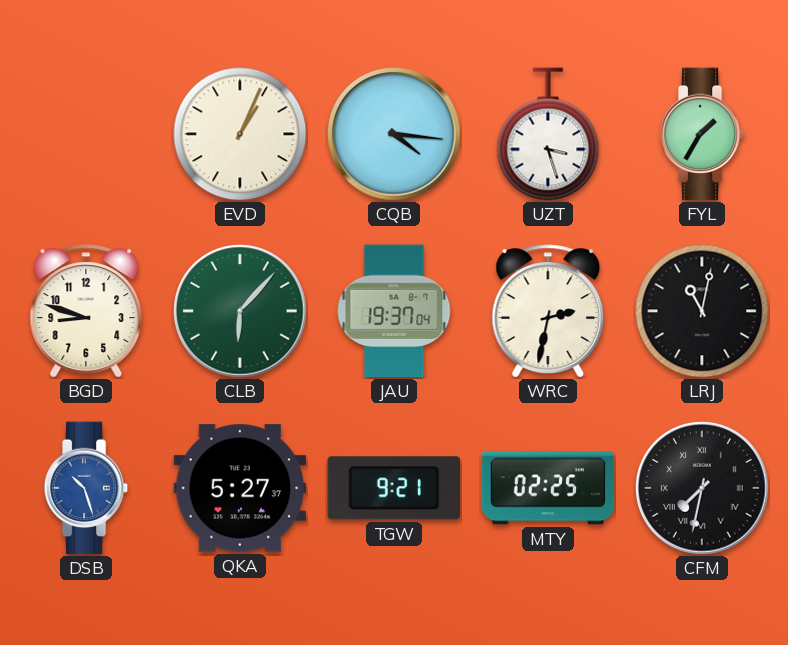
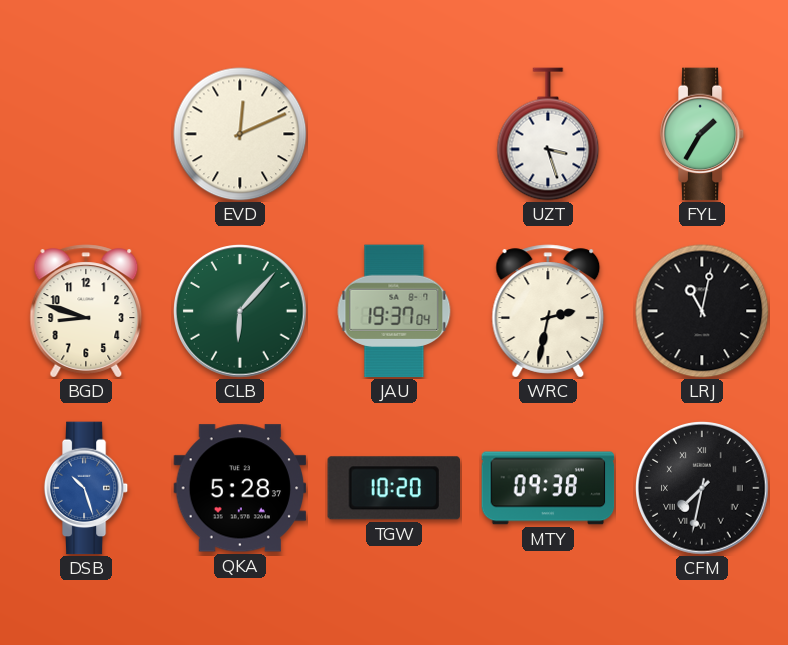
EVD: 1:04 -> 12:11 (240, 134)
CQB: 4:16 -> none (394, 134)
QKA: 5:27 -> 5:28 (240, 488)
TGW: 9:21 -> 10:20 (393, 488)
MTY: 02:25 -> 09:38 (548, 488)
